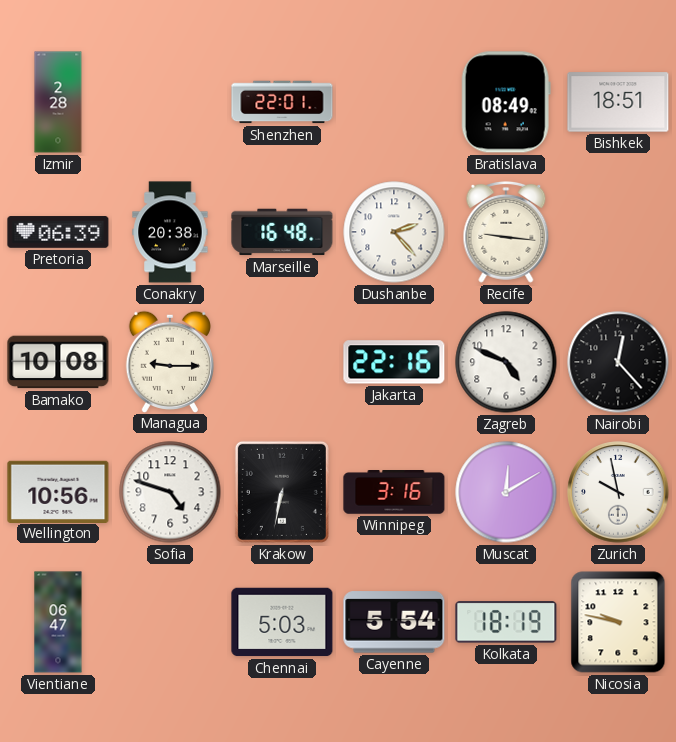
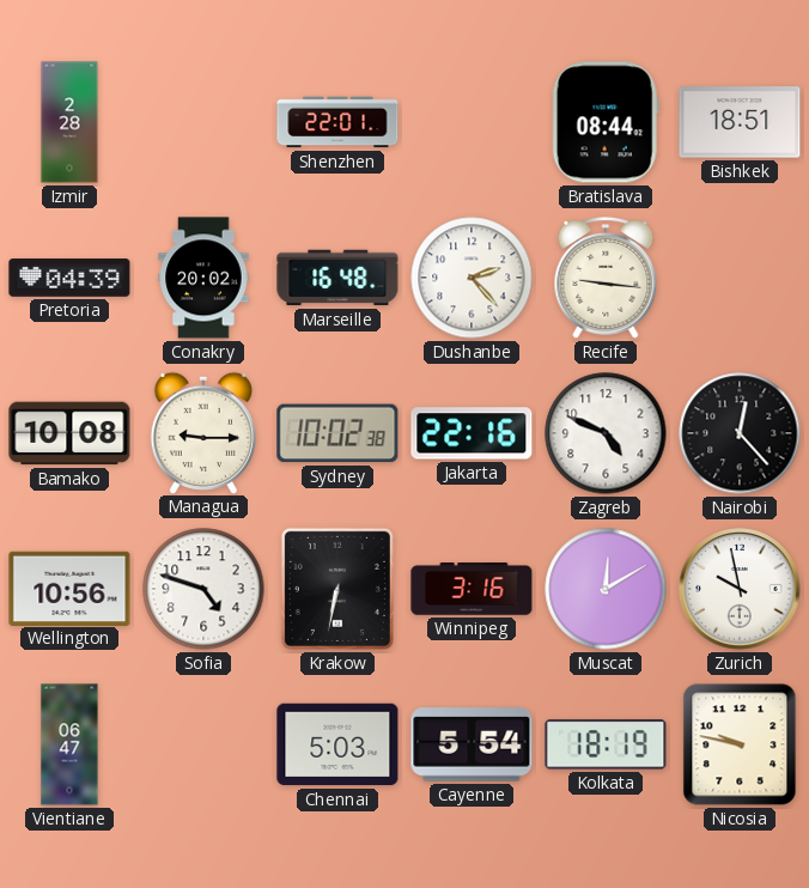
Bratislava: 08:49 -> 08:44 (606, 122)
Pretoria: 06:39 -> 04:39 (69, 278)
Conakry: 20:38 -> 20:02 (203, 278)
Sydney: none -> 10:02 (337, 433)
